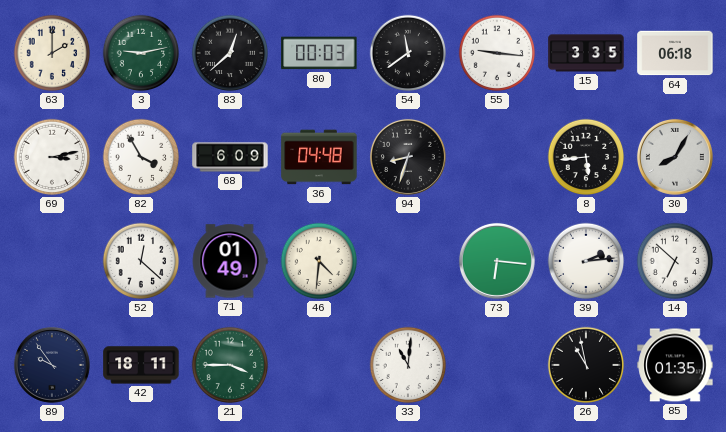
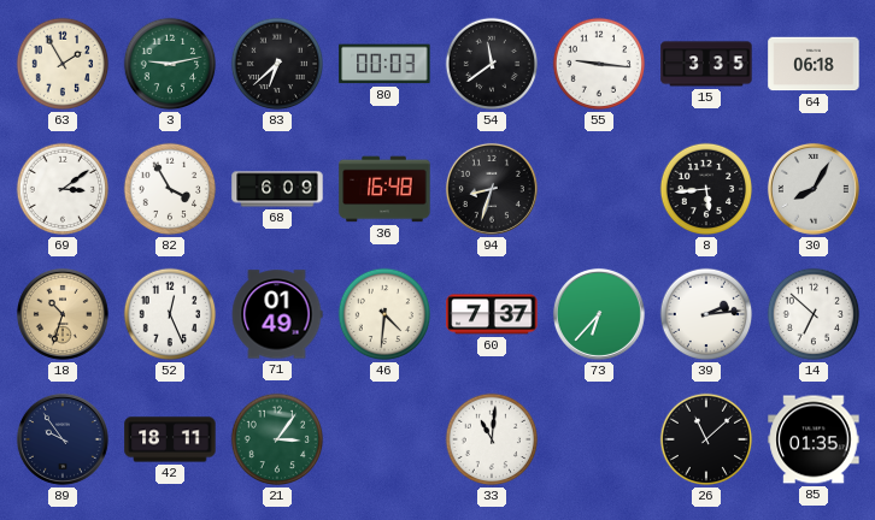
63: 2:00 -> 1:55 (63, 64)
83: 12:38 -> 6:38 (277, 64)
69: 3:13 -> 3:09 (63, 189)
36: 04:48 -> 16:48 (384, 189)
18: none -> 10:33 (63, 314)
52: 12:22 -> 12:26 (170, 314)
60: none -> 7:37 (492, 314)
73: 6:16 -> 6:37 (599, 314)
21: 3:45 -> 3:06 (277, 439)
26: 10:58 -> 11:08 (706, 439)
